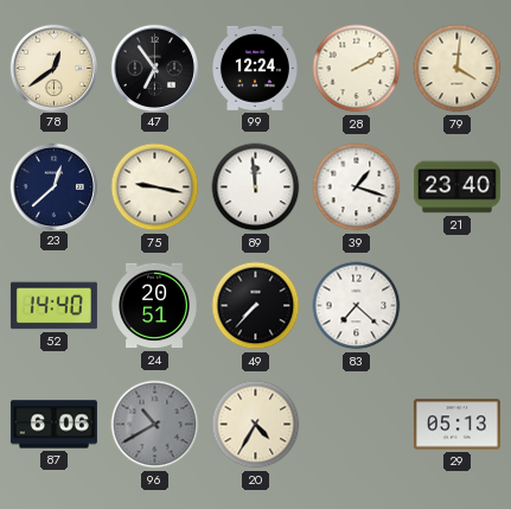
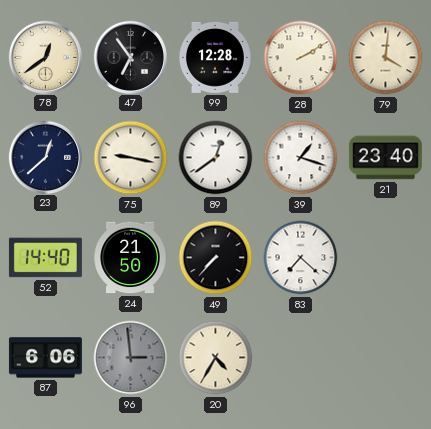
99: 12:24 -> 12:28 (215, 57)
89: 11:59 -> 12:39 (216, 158)
24: 20:51 -> 21:50 (130, 258)
96: 10:40 -> 2:59 (131, 358)
29: 05:13 -> none (456, 425)
